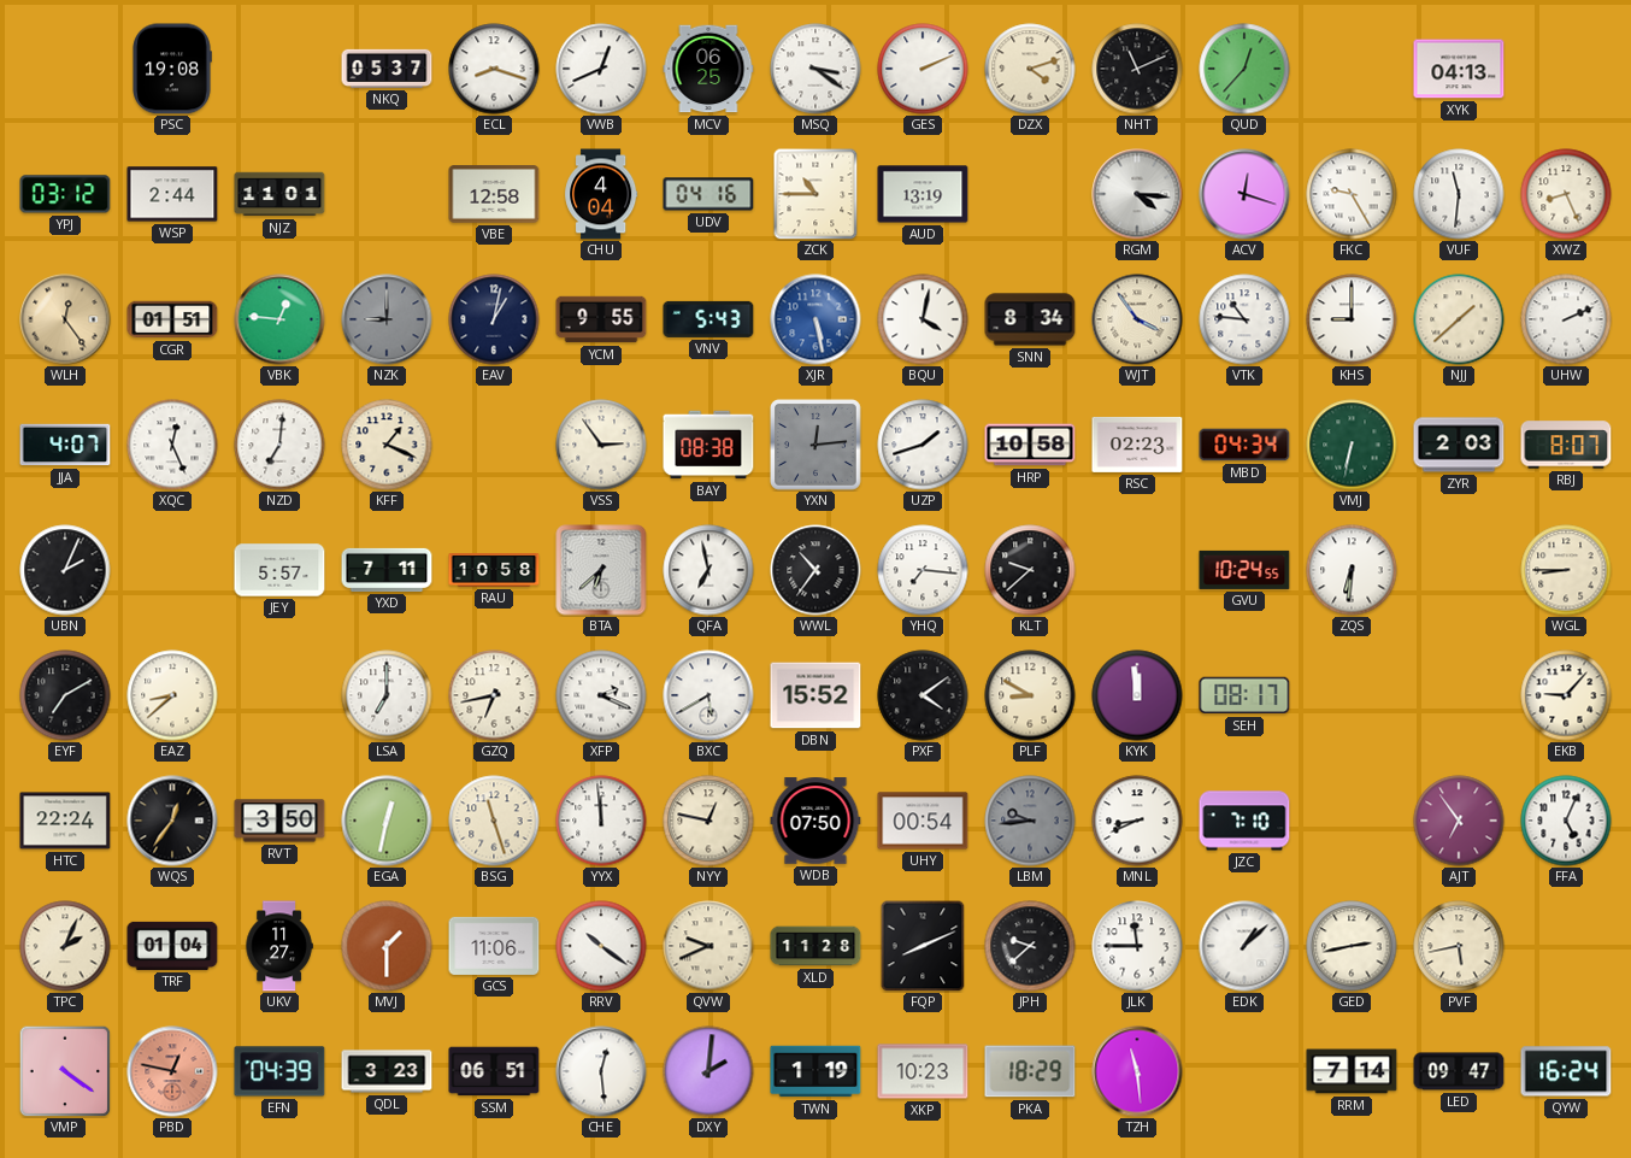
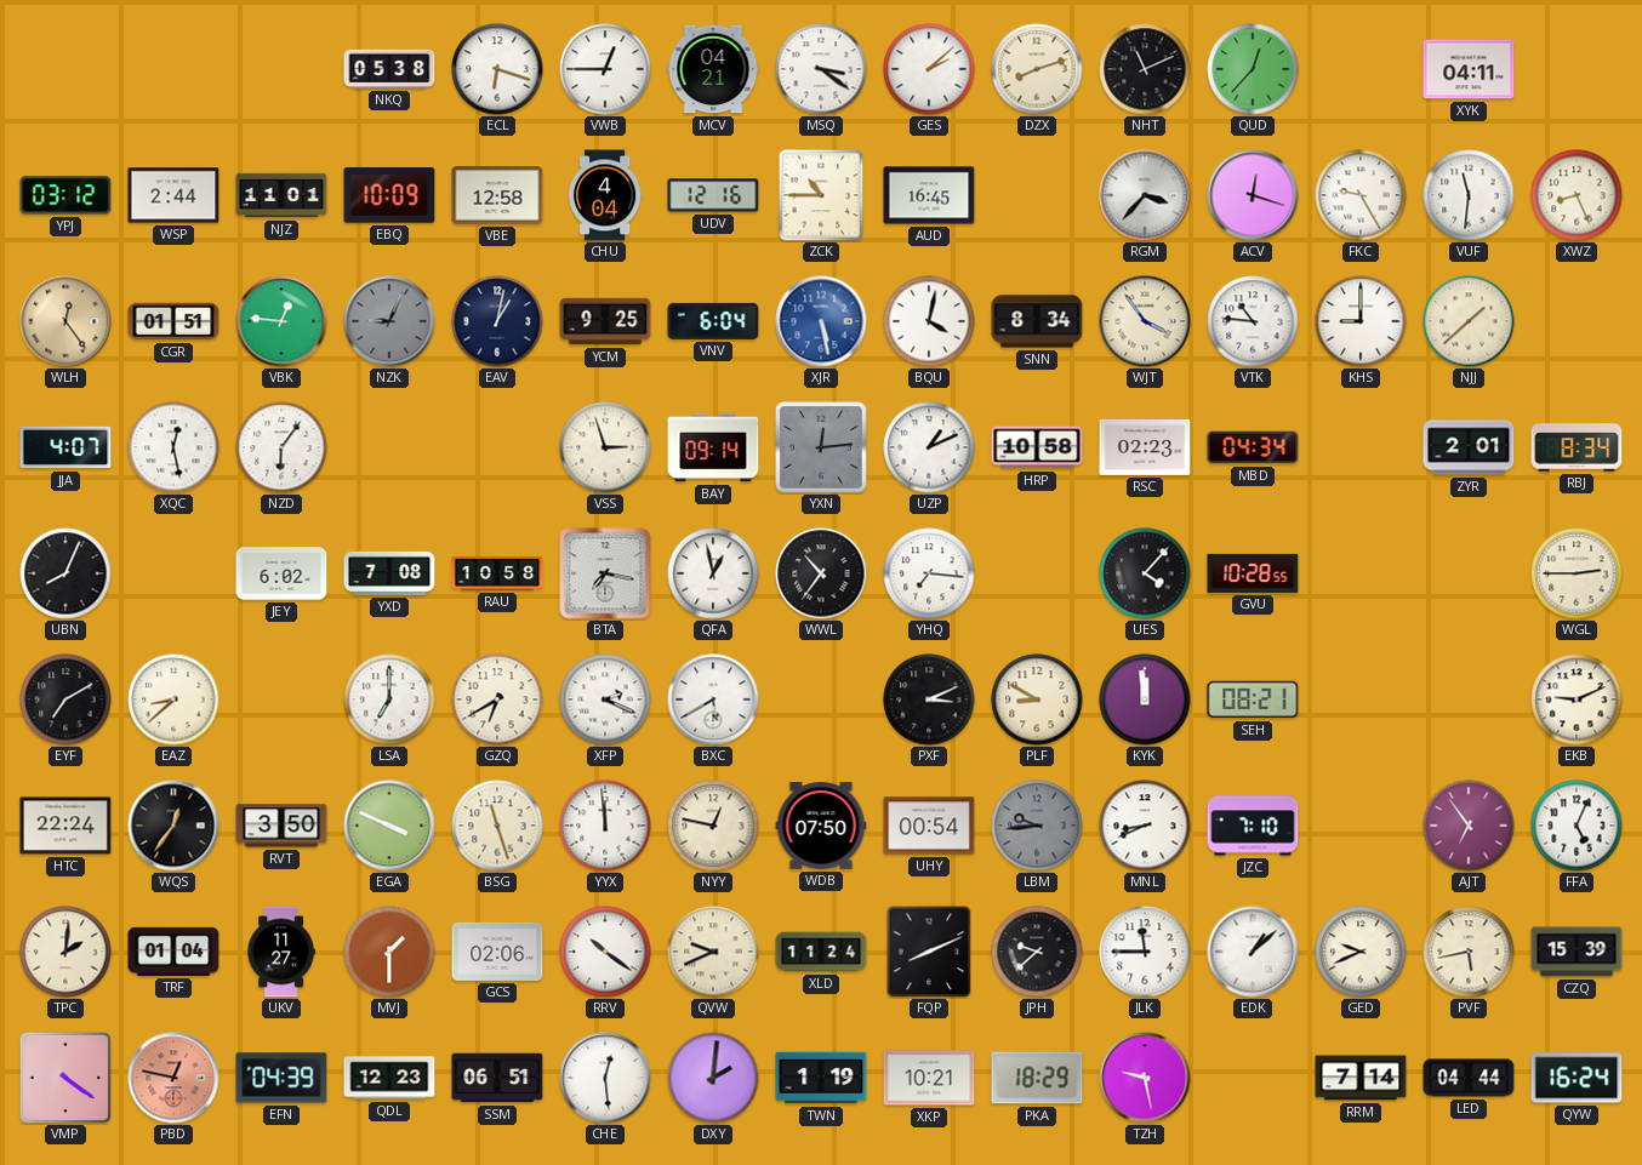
PSC: 19:08 -> none (172, 69)
NKQ: 05:37 -> 05:38 (389, 69)
ECL: 8:18 -> 6:18 (497, 69)
VWB: 12:41 -> 12:45 (605, 69)
MCV: 06:25 -> 04:21 (713, 69)
GES: 2:11 -> 2:08 (929, 69)
DZX: 4:12 -> 8:12 (1037, 69)
XYK: 04:13 -> 04:11 (1469, 69)
EBQ: none -> 10:09 (389, 195)
UDV: 04:16 -> 12:16 (713, 195)
AUD: 13:19 -> 16:45 (929, 195)
RGM: 4:16 -> 3:37 (1145, 195)
NZK: 9:00 -> 9:04 (389, 321)
YCM: 9:55 -> 9:25 (605, 321)
VNV: 5:43 -> 6:04 (713, 321)
UHW: 2:11 -> none (1566, 319)
XQC: 12:26 -> 12:28 (173, 447)
NZD: 7:01 -> 6:06 (281, 447)
KFF: 1:19 -> none (387, 445)
VSS: 2:54 -> 2:57 (605, 447)
BAY: 08:38 -> 09:14 (713, 447)
UZP: 1:42 -> 1:11 (929, 447)
VMJ: 6:32 -> none (1352, 445)
ZYR: 2:03 -> 2:01 (1469, 447)
RBJ: 8:07 -> 8:34 (1577, 447)
UBN: 2:04 -> 8:04 (65, 573)
JEY: 5:57 -> 6:02 (281, 573)
YXD: 7:11 -> 7:08 (389, 573)
BTA: 6:38 -> 7:17 (605, 573)
QFA: 6:58 -> 12:58 (713, 573)
KLT: 9:38 -> none (1030, 570)
UES: none -> 4:07 (1145, 573)
GVU: 10:24 -> 10:28 (1253, 573)
ZQS: 6:31 -> none (1352, 570)
WGL: 8:45 -> 2:45 (1577, 573)
GZQ: 6:43 -> 6:40 (497, 699)
DBN: 15:52 -> none (815, 695)
PXF: 4:09 -> 3:11 (929, 699)
SEH: 08:17 -> 08:21 (1253, 699)
EKB: 9:07 -> 9:11 (1577, 699)
EGA: 12:32 -> 3:49 (389, 826)
TPC: 2:04 -> 2:01 (65, 952)
GCS: 11:06 -> 02:06 (497, 952)
XLD: 11:28 -> 11:24 (821, 952)
GED: 2:43 -> 9:41 (1361, 952)
CZQ: none -> 15:39 (1577, 952)
QDL: 3:23 -> 12:23 (389, 1078)
XKP: 10:23 -> 10:21 (929, 1078)
TZH: 11:29 -> 9:28 (1145, 1078)
LED: 09:47 -> 04:44 (1469, 1078)
